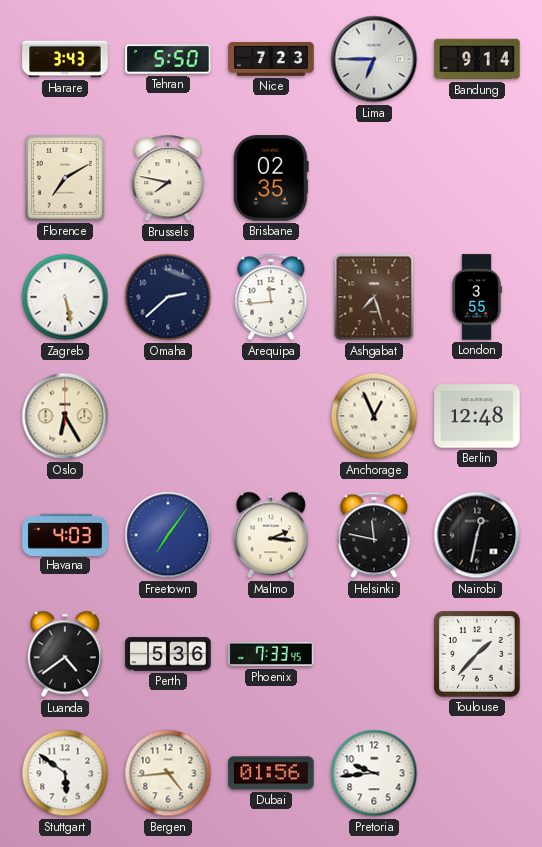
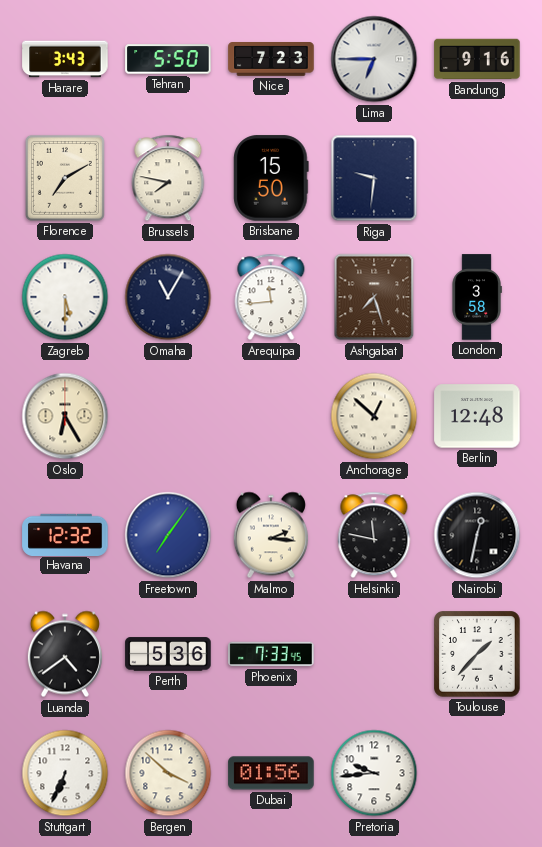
Bandung: 9:14 -> 9:16 (477, 59)
Brisbane: 02:35 -> 15:50 (271, 178)
Riga: none -> 9:31 (374, 178)
Zagreb: 5:28 -> 5:30 (65, 297)
Omaha: 2:38 -> 11:05 (168, 297)
London: 3:55 -> 3:58 (477, 297)
Anchorage: 12:56 -> 12:52 (374, 416)
Havana: 4:03 -> 12:32 (65, 534)
Stuttgart: 5:51 -> 6:34 (65, 773)
Bergen: 4:44 -> 3:52 (168, 773)
